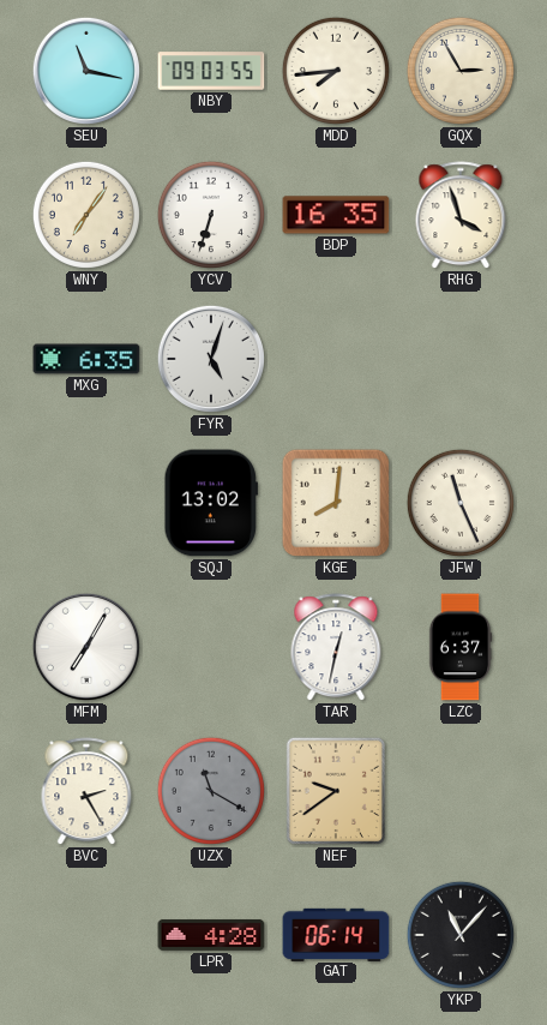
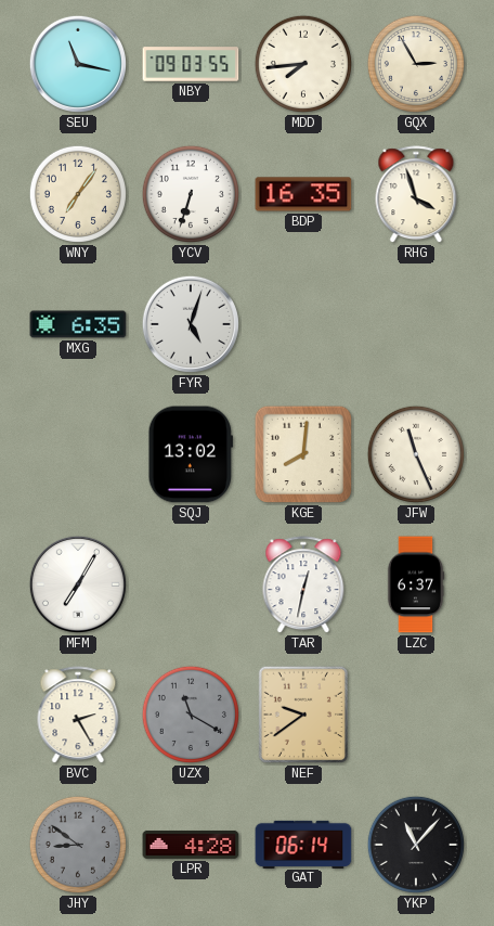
JHY: none -> 8:51 (78, 845)
